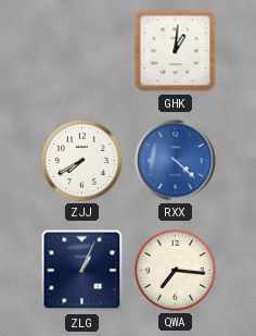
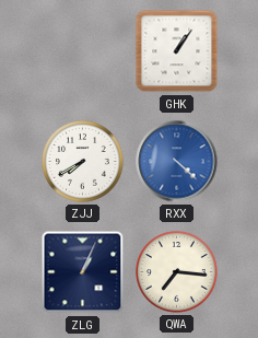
GHK: 1:01 -> 1:06 (177, 51)
